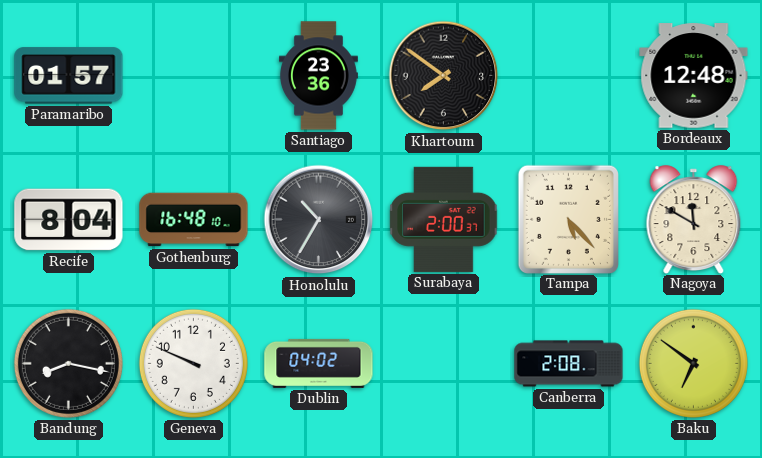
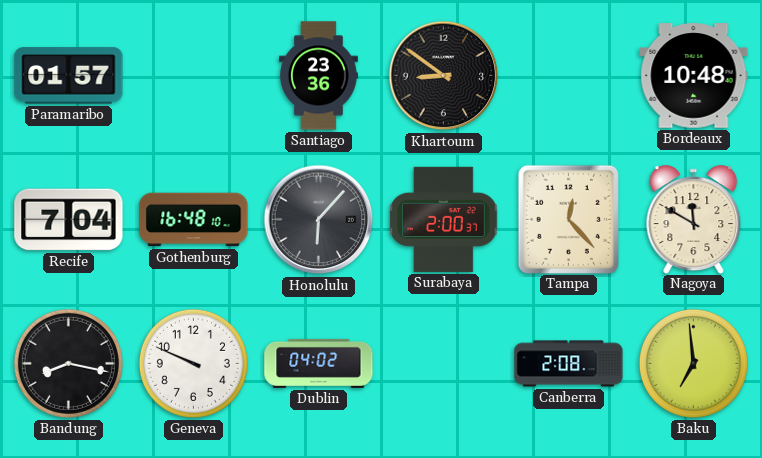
Khartoum: 7:51 -> 8:51 (444, 76)
Bordeaux: 12:48 -> 10:48 (694, 76)
Recife: 8:04 -> 7:04 (69, 220)
Honolulu: 10:35 -> 6:07 (319, 220)
Tampa: 5:23 -> 12:23 (568, 219)
Baku: 6:51 -> 6:59 (693, 363)
